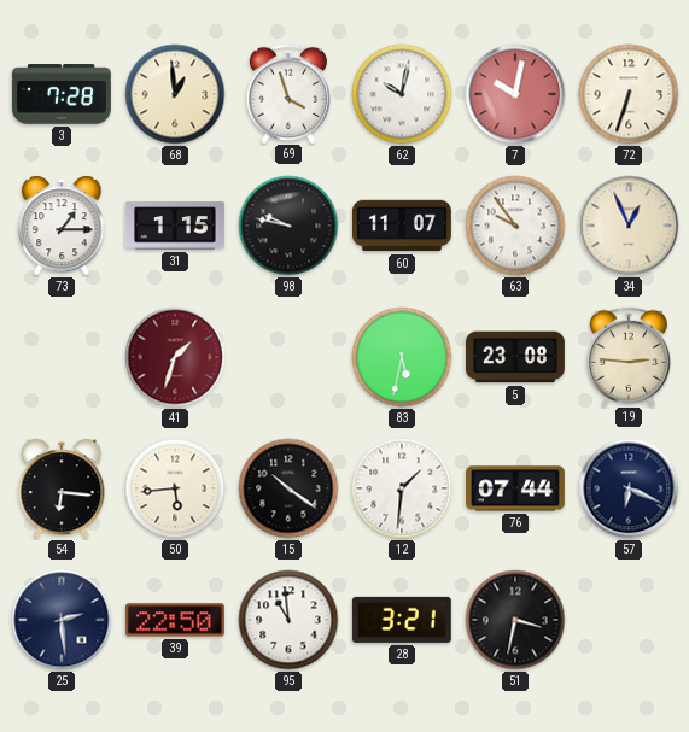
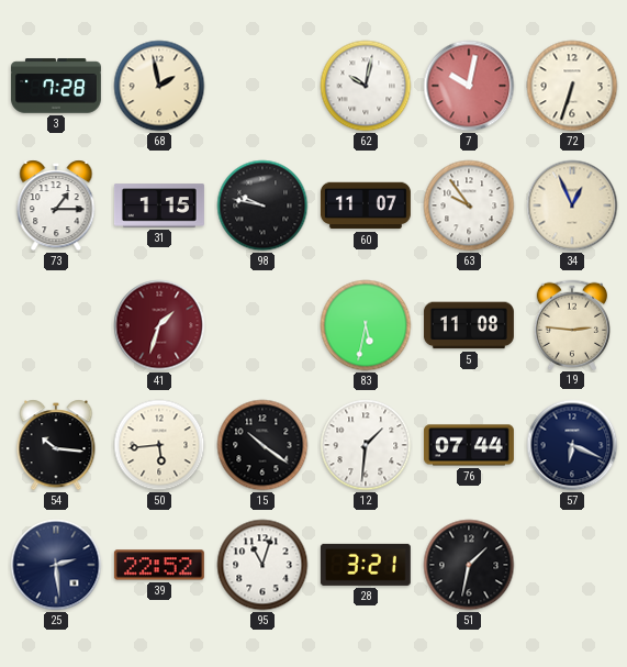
68: 12:59 -> 1:58 (159, 86)
69: 3:57 -> none (287, 93)
5: 23:08 -> 11:08 (469, 325)
54: 6:16 -> 10:16 (56, 445)
39: 22:50 -> 22:52 (159, 565)
95: 10:59 -> 11:03 (262, 565)
51: 3:32 -> 1:32 (469, 565)
